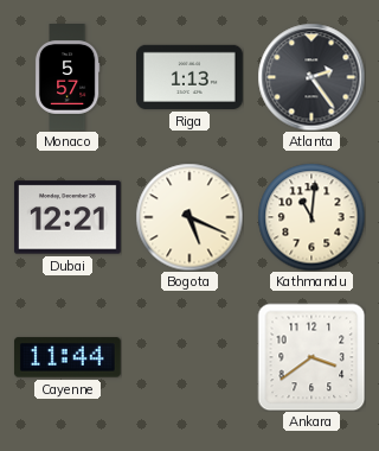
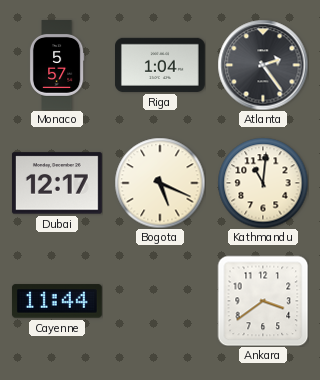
Riga: 1:13 -> 1:04 (161, 65)
Dubai: 12:21 -> 12:17 (57, 183)
